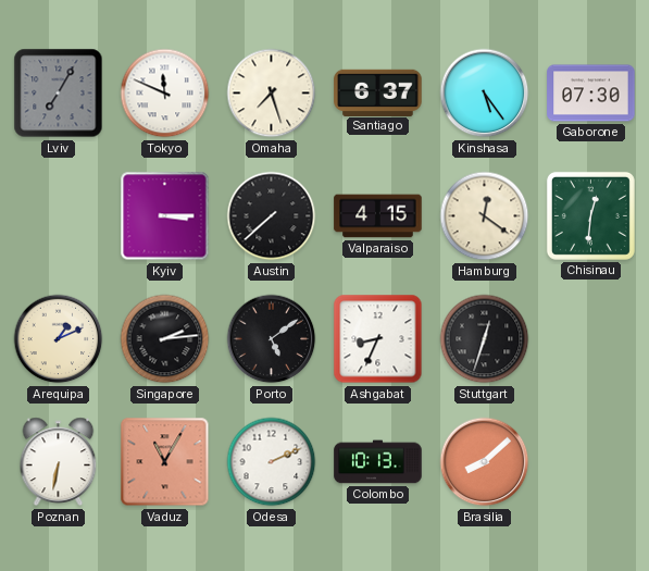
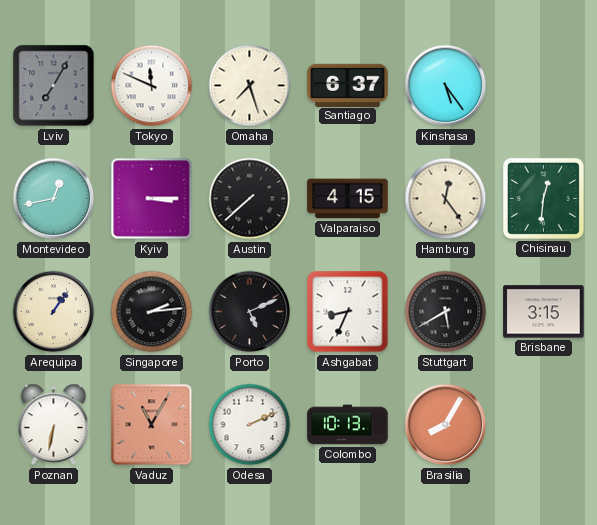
Gaborone: 07:30 -> none (591, 94)
Montevideo: none -> 12:43 (54, 199)
Hamburg: 12:21 -> 12:24 (446, 199)
Arequipa: 1:11 -> 1:06 (54, 312)
Porto: 5:09 -> 5:11 (250, 312)
Stuttgart: 12:33 -> 5:40 (446, 312)
Brisbane: none -> 3:15 (544, 312)
Brasilia: 8:08 -> 8:05 (446, 425)
